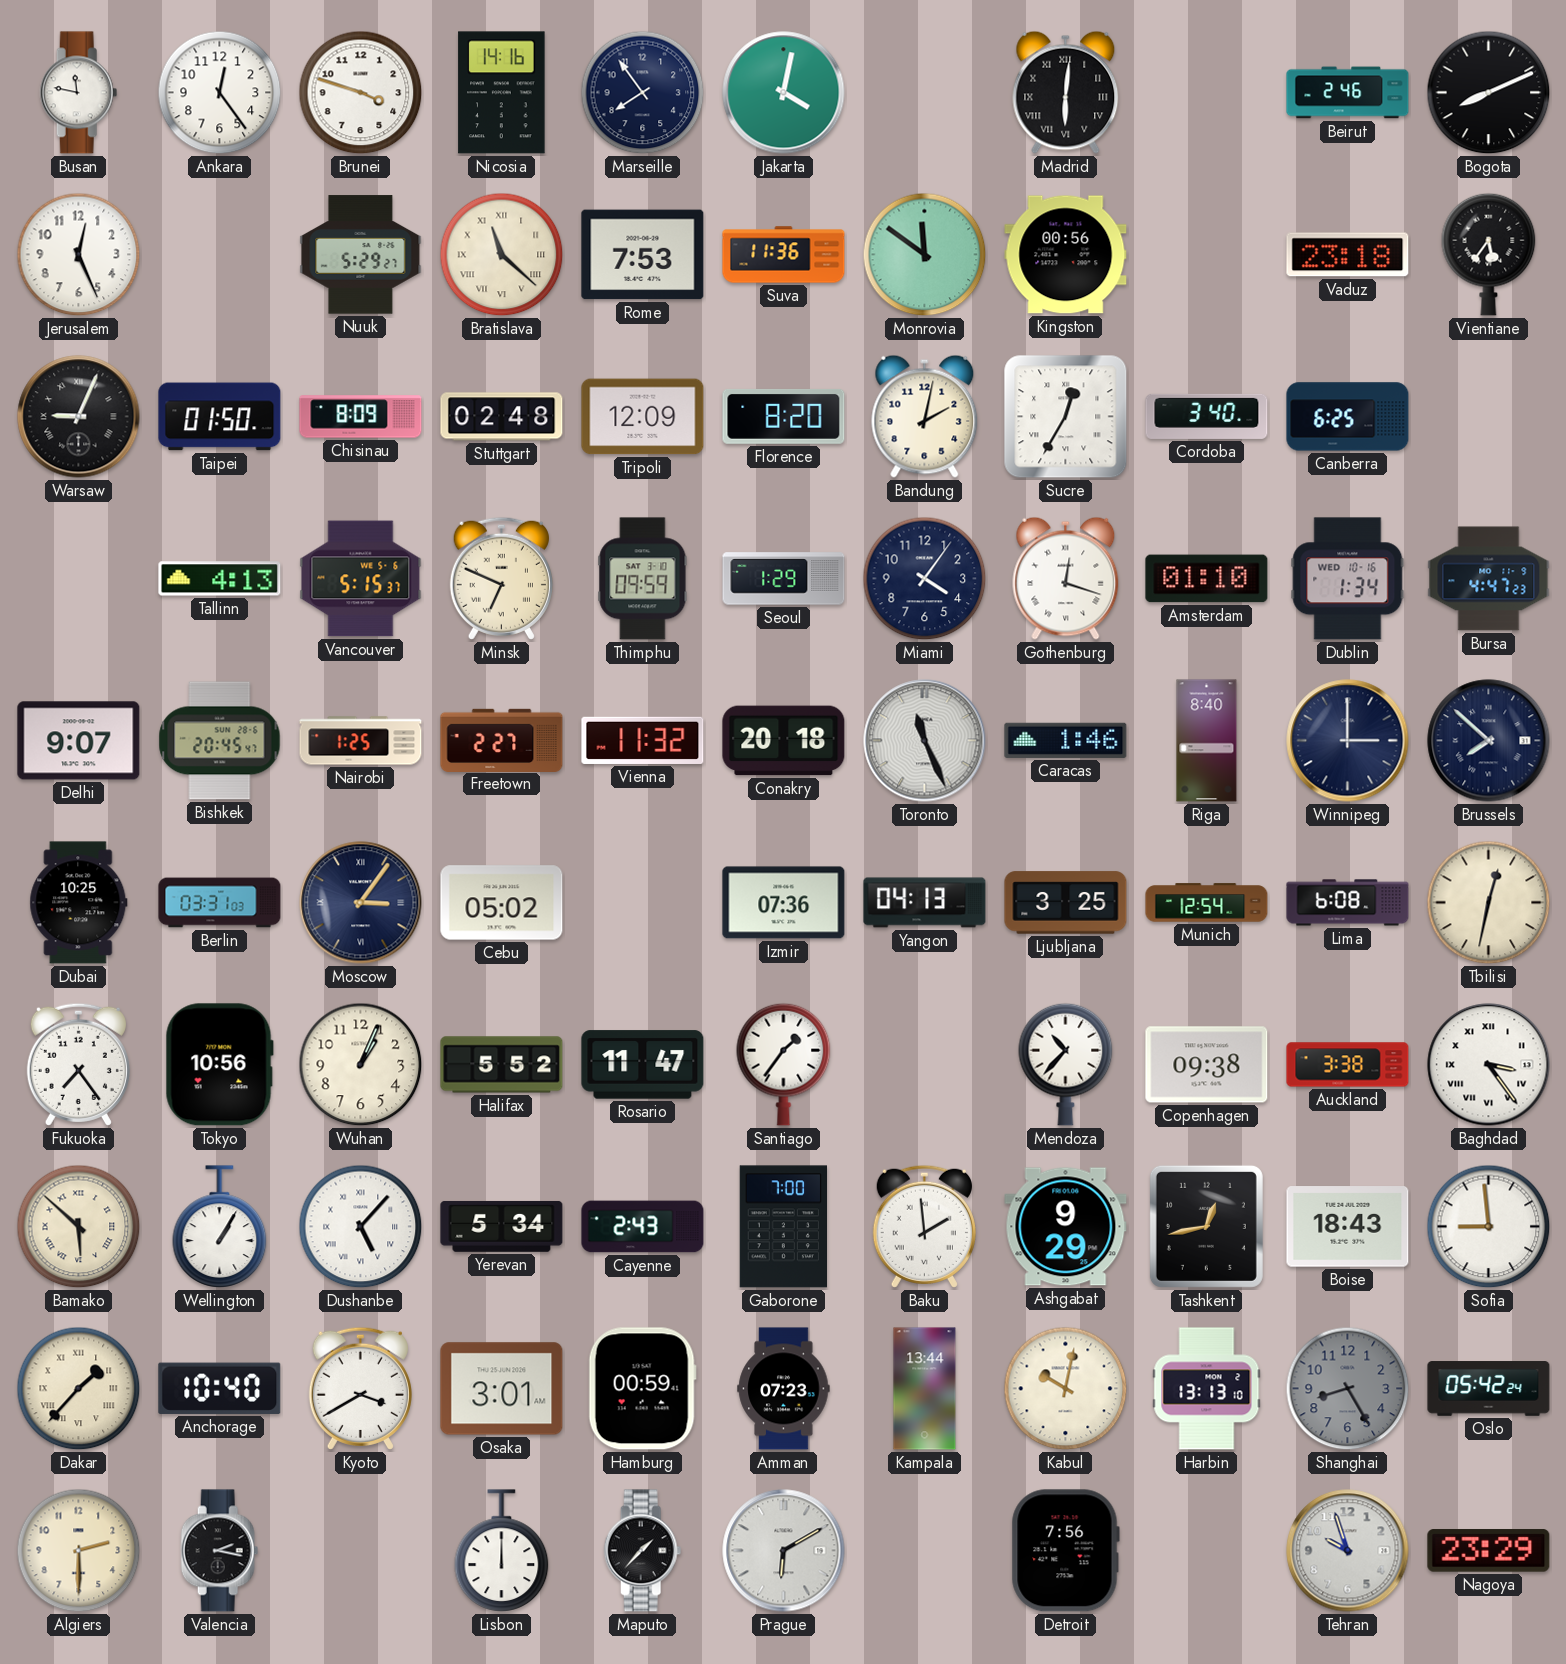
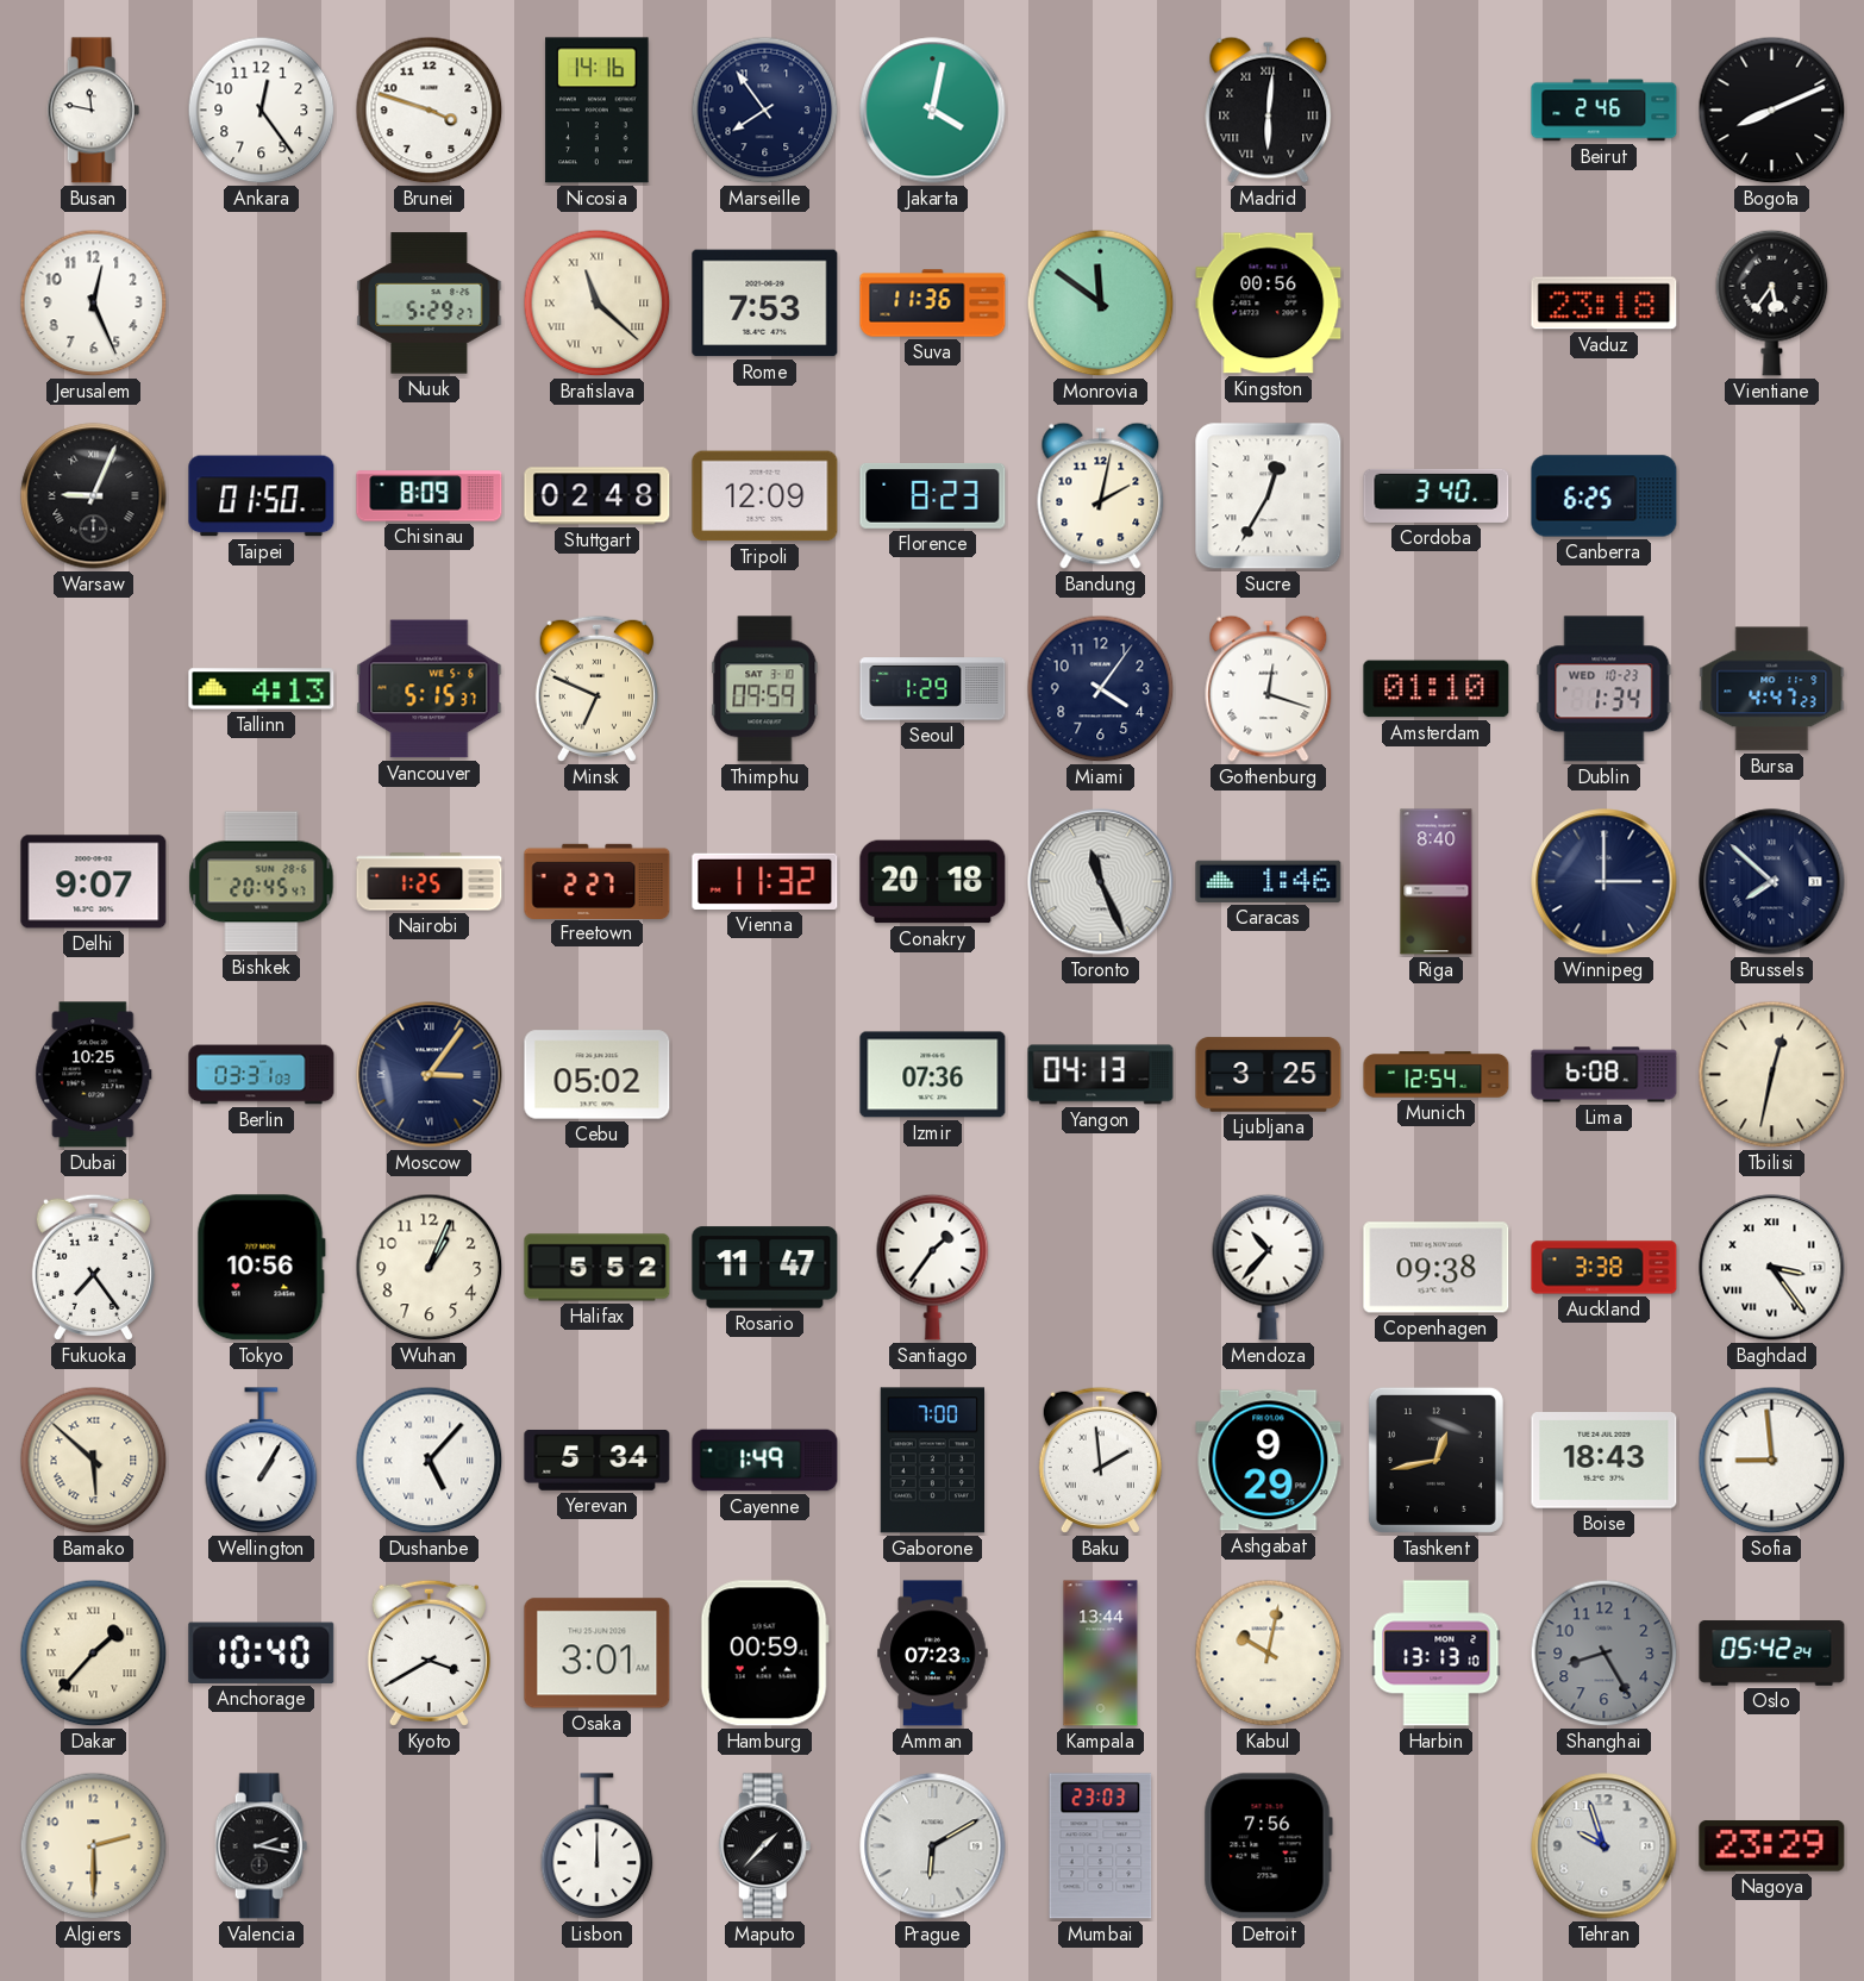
Florence: 8:20 -> 8:23 (933, 495)
Dublin date: WED 10-16 -> WED 10-23 (1605, 689)
Cayenne: 2:43 -> 1:49 (765, 1461)
Mumbai: none -> 23:03 (1101, 1846)
